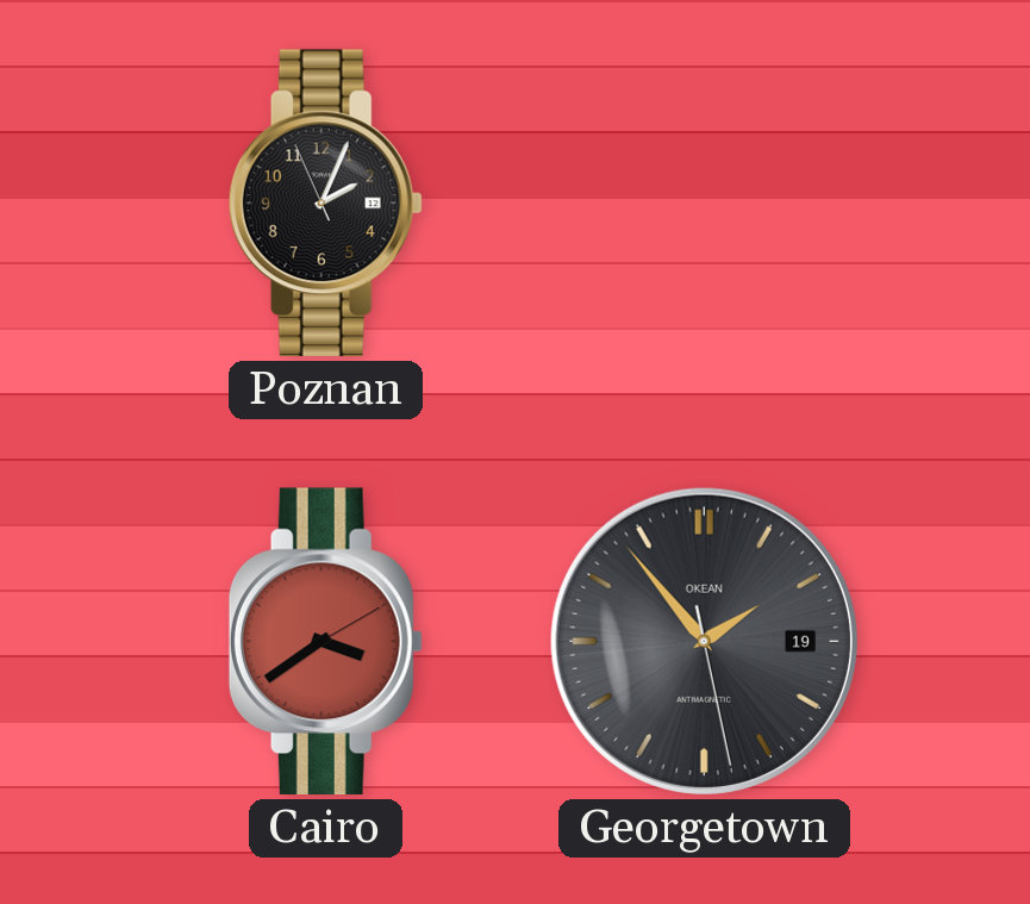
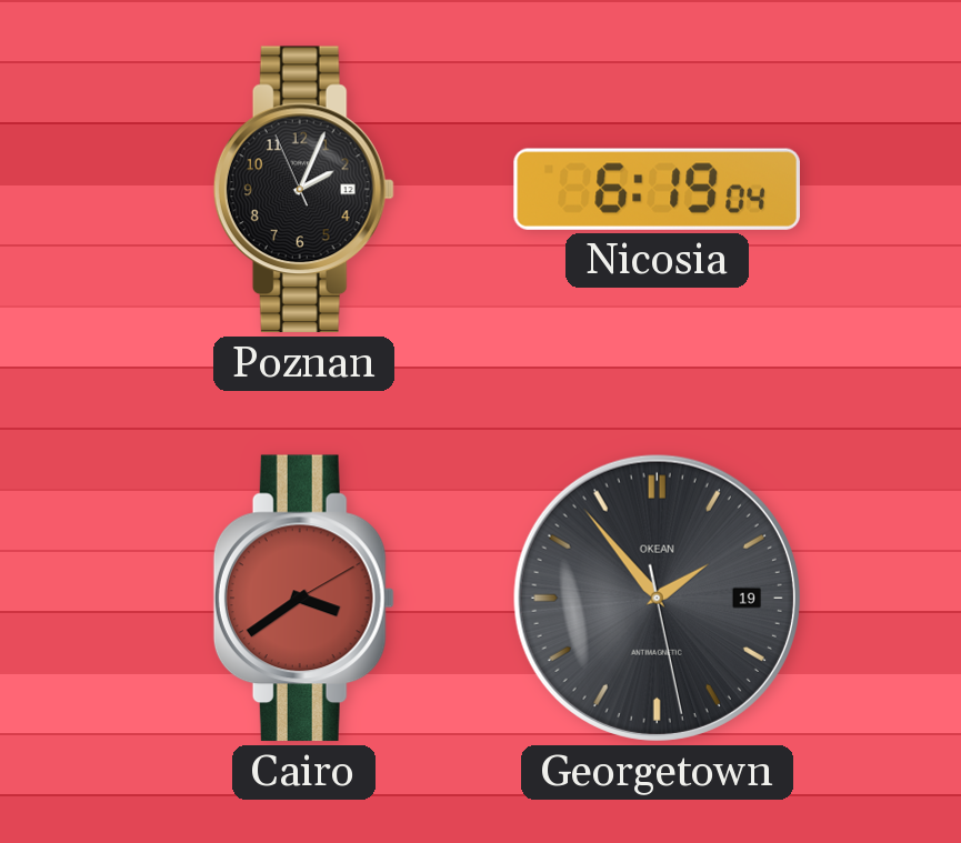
Nicosia: none -> 6:19 (657, 189)
